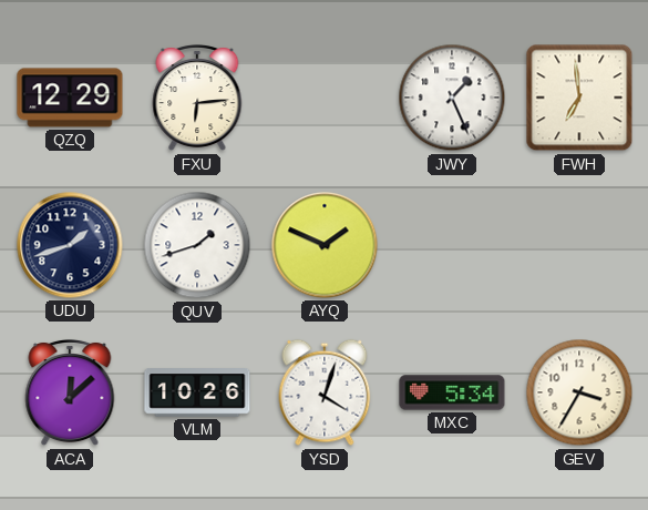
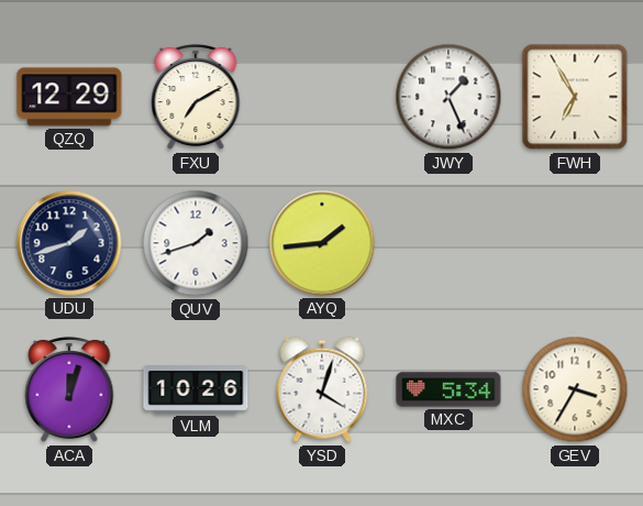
FXU: 6:14 -> 7:10 (196, 97)
FWH: 6:59 -> 6:55 (575, 97)
AYQ: 1:49 -> 1:44 (322, 243)
ACA: 12:08 -> 12:03 (69, 389)
